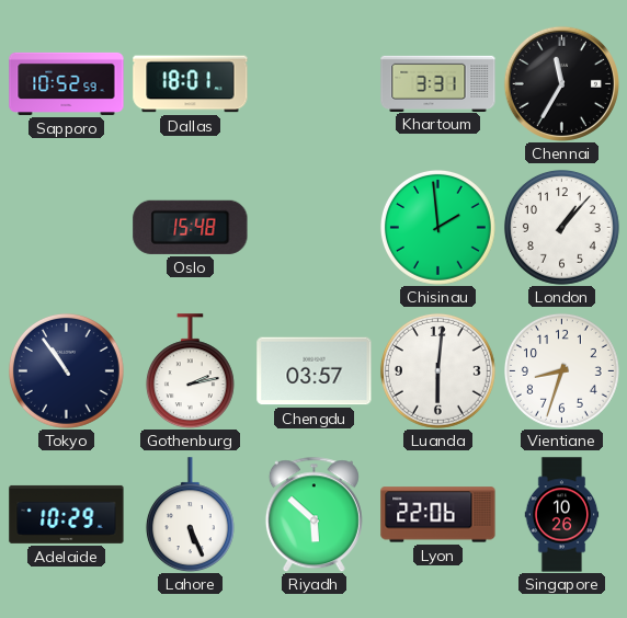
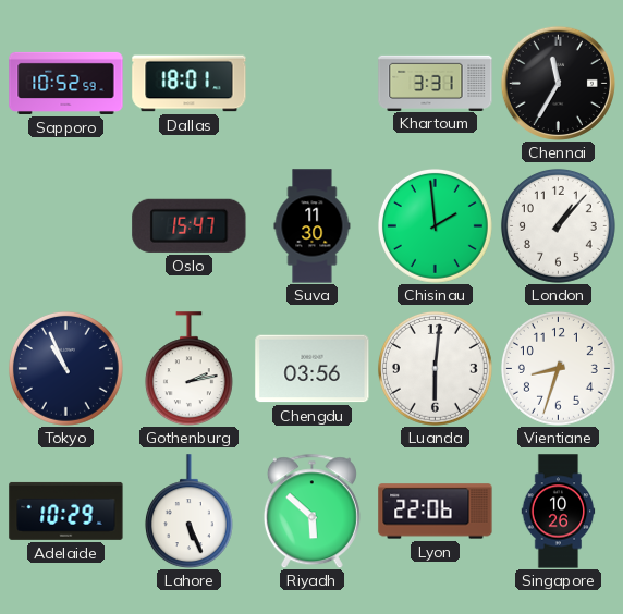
Oslo: 15:48 -> 15:47 (190, 225)
Suva: none -> 11:30 (313, 226)
Tokyo: 10:54 -> 10:56 (65, 368)
Chengdu: 03:57 -> 03:56 (313, 369)
